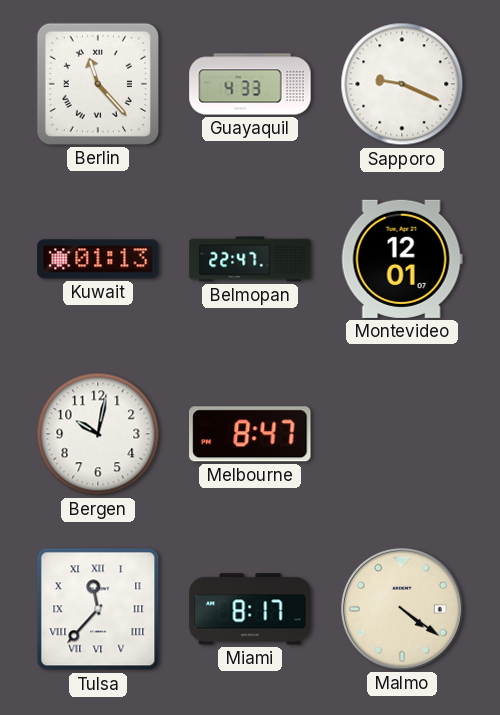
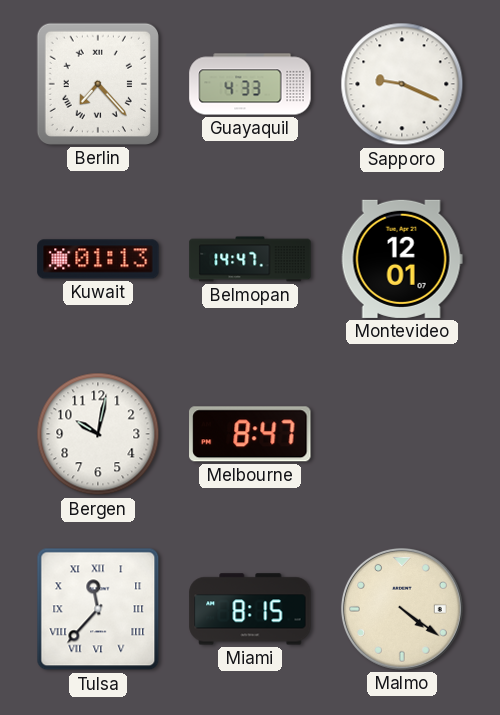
Berlin: 11:23 -> 7:23 (98, 84)
Belmopan: 22:47 -> 14:47 (250, 259)
Miami: 8:17 -> 8:15 (250, 609)
